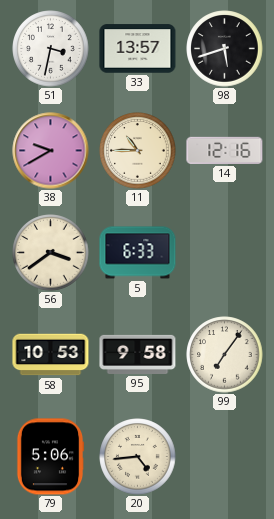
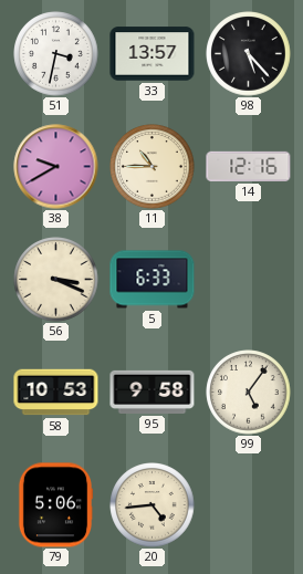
98: 5:42 -> 5:23 (249, 54)
56: 3:39 -> 3:19 (56, 280)
99: 7:06 -> 5:06 (249, 393)
